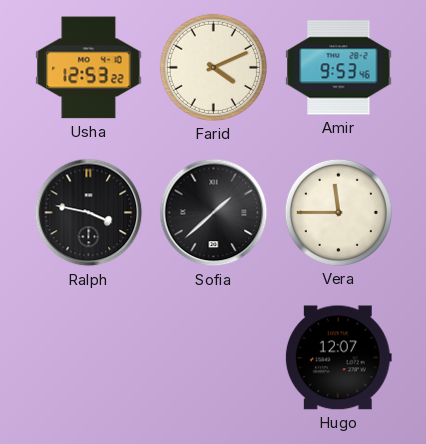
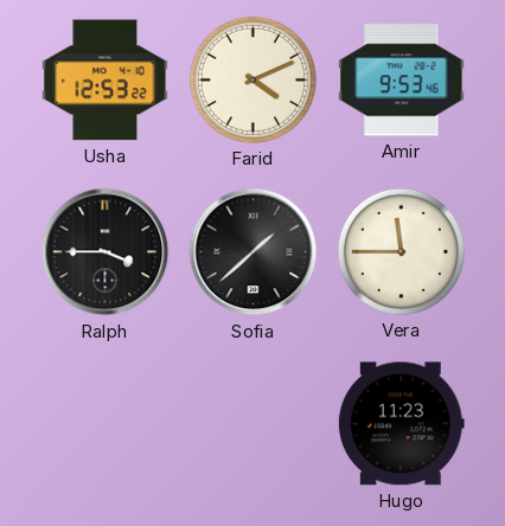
Ralph: 3:47 -> 3:45 (106, 252)
Hugo: 12:07 -> 11:23 (401, 424)
